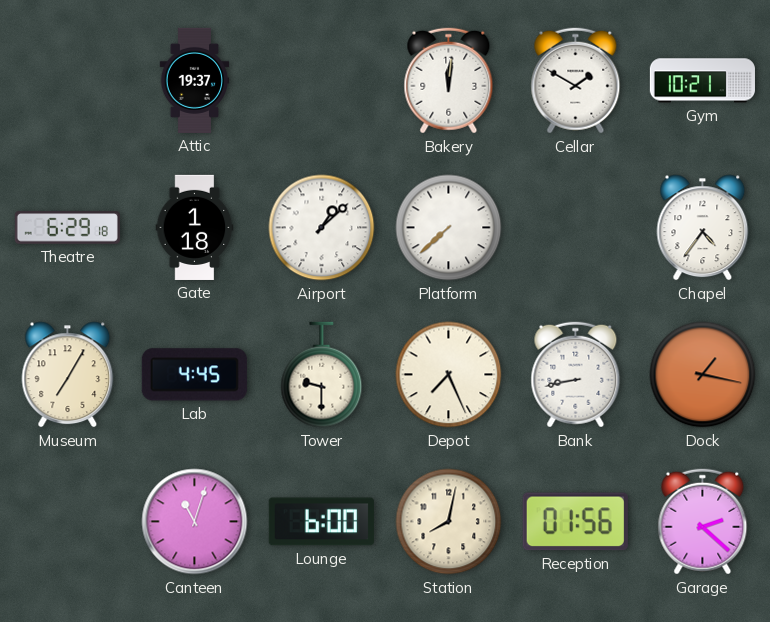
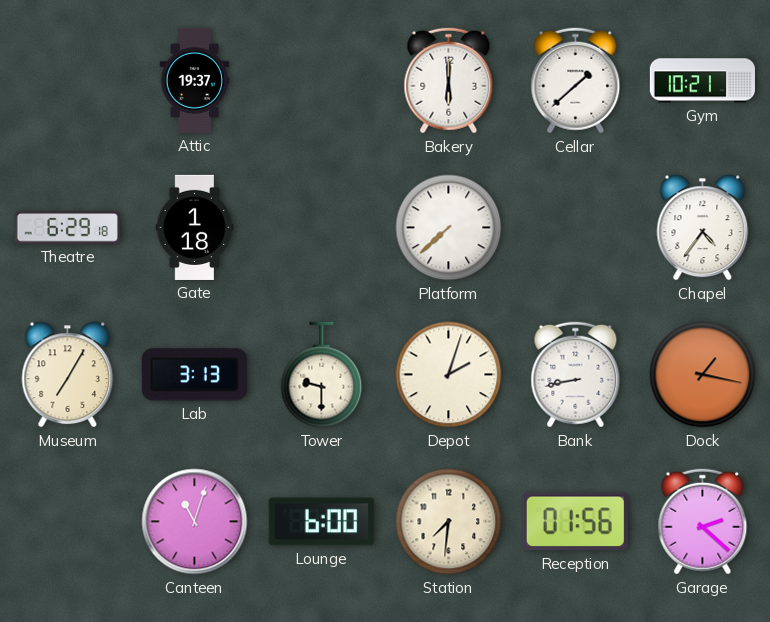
Bakery: 12:01 -> 6:00 (449, 81)
Cellar: 1:50 -> 1:38 (576, 81)
Airport: 1:08 -> none (322, 228)
Lab: 4:45 -> 3:13 (194, 375)
Depot: 7:26 -> 2:03 (449, 375)
Station: 8:02 -> 7:31 (449, 522)
